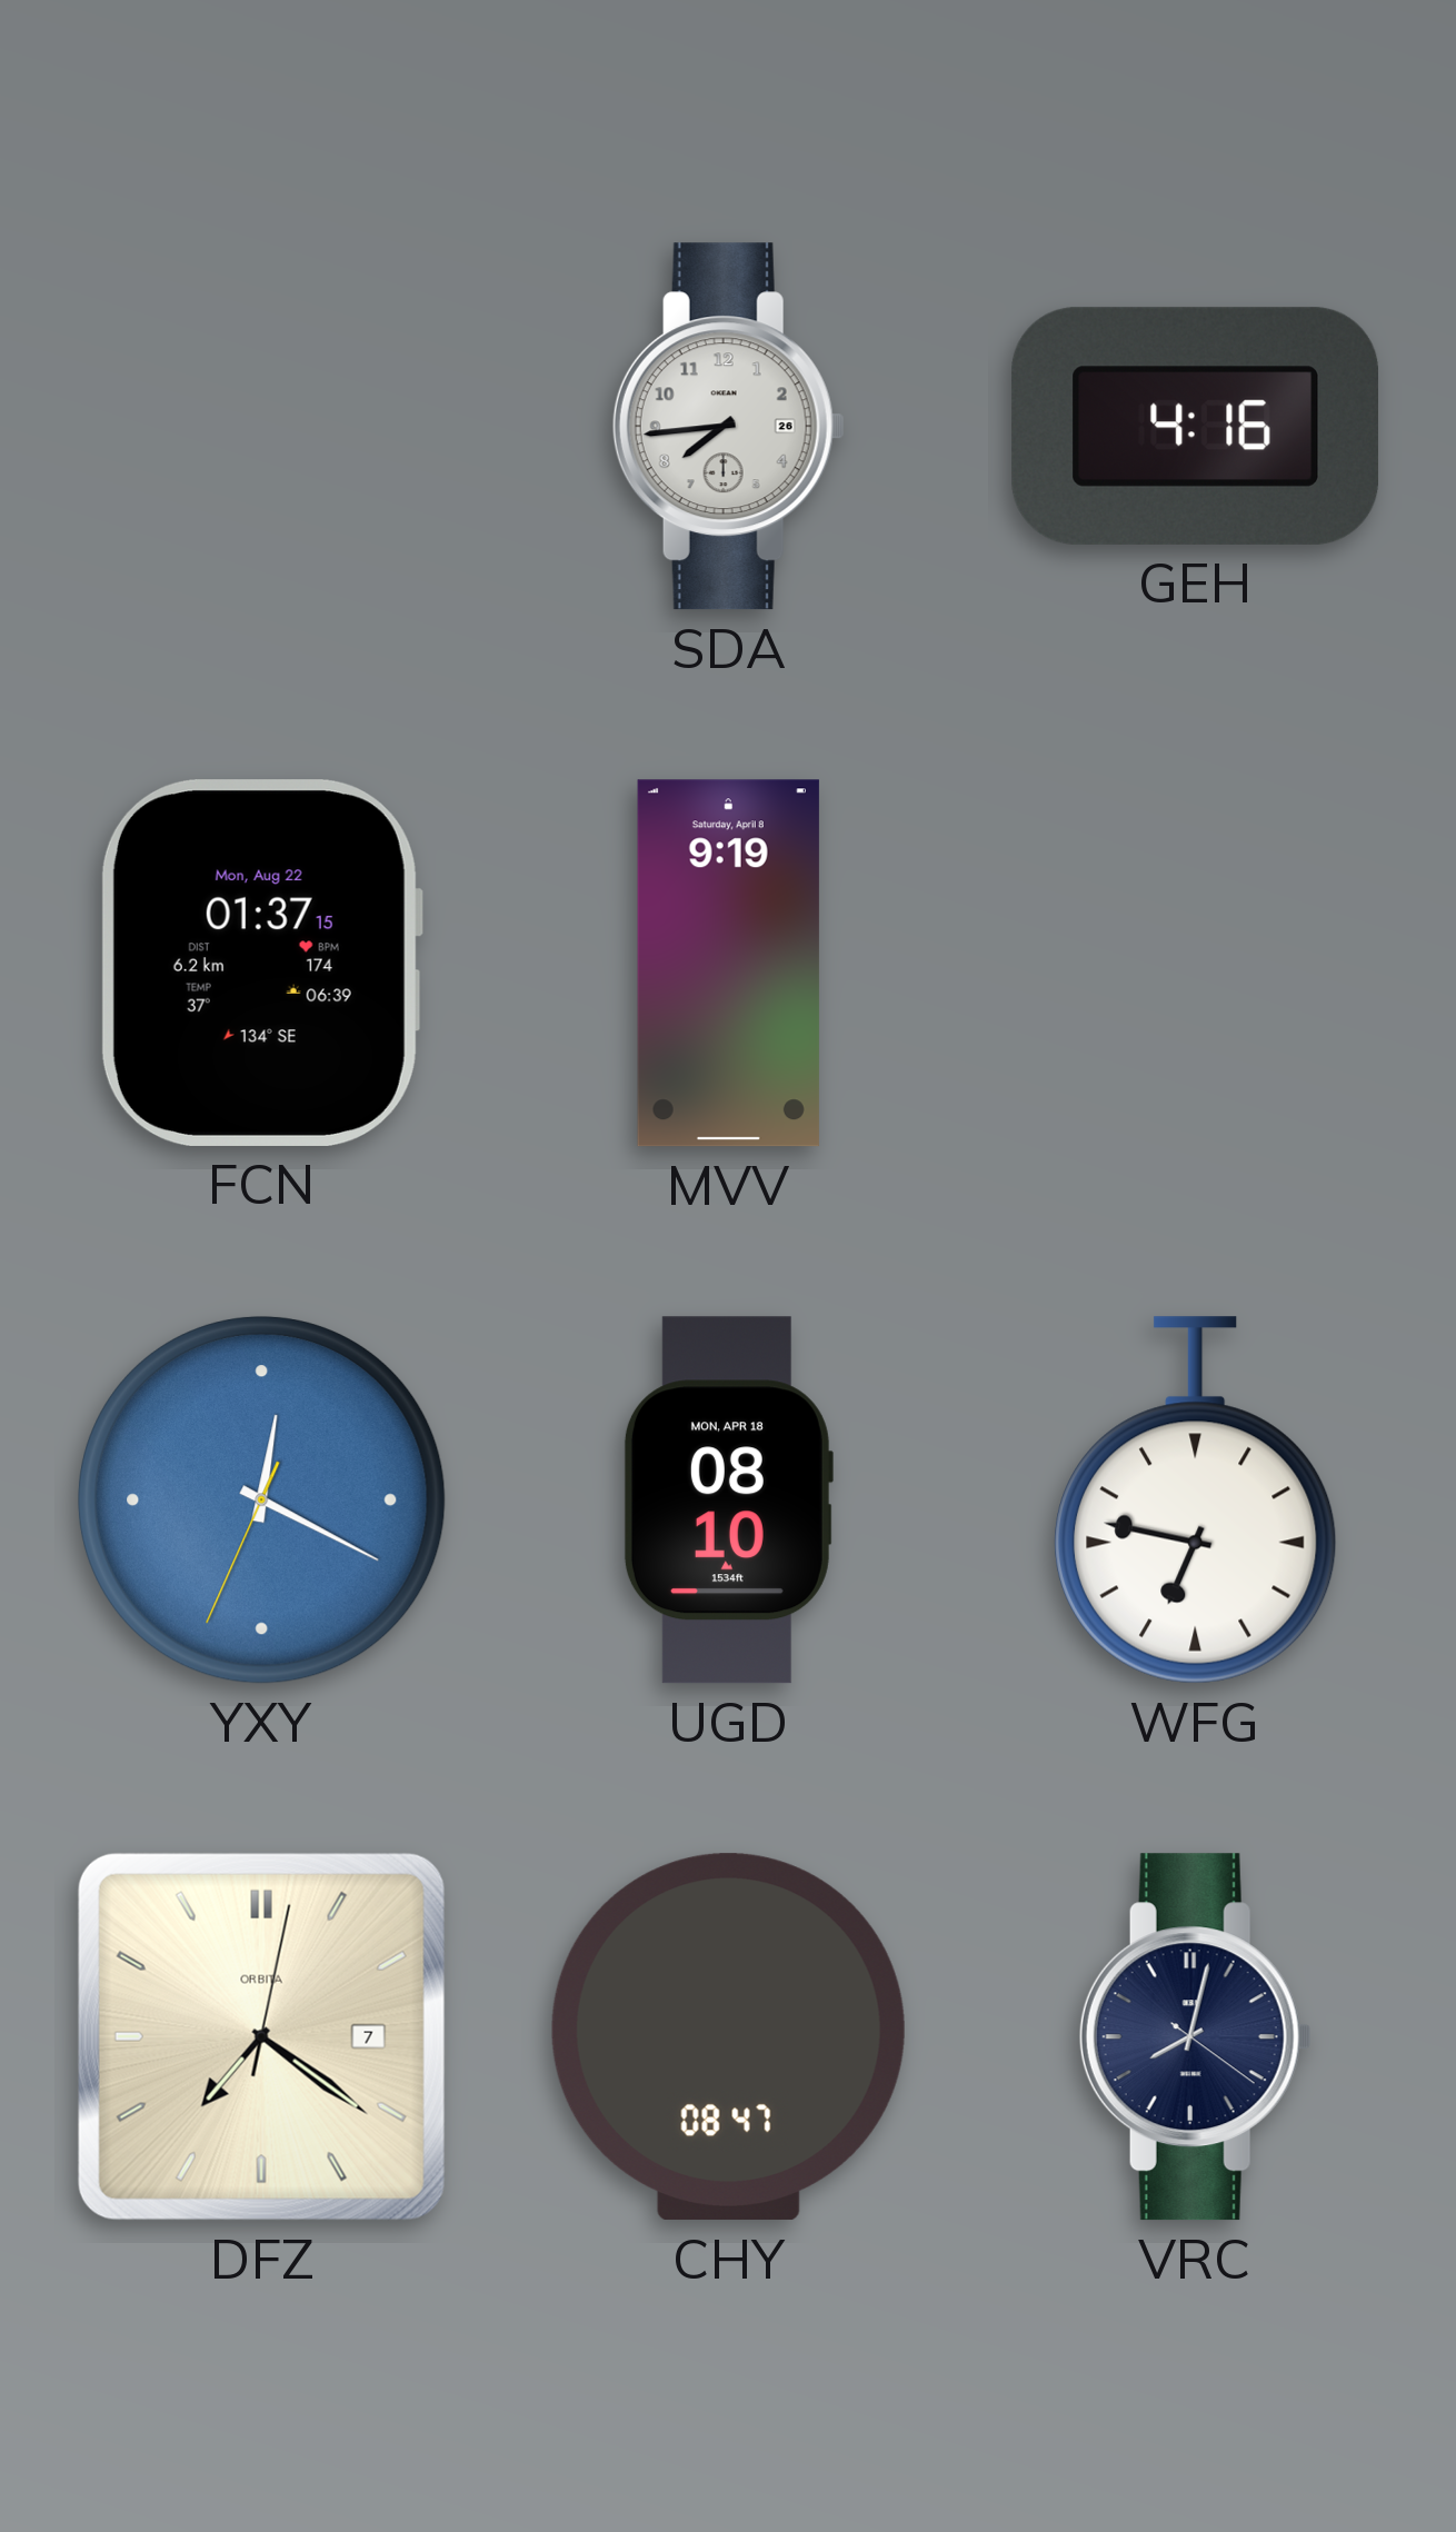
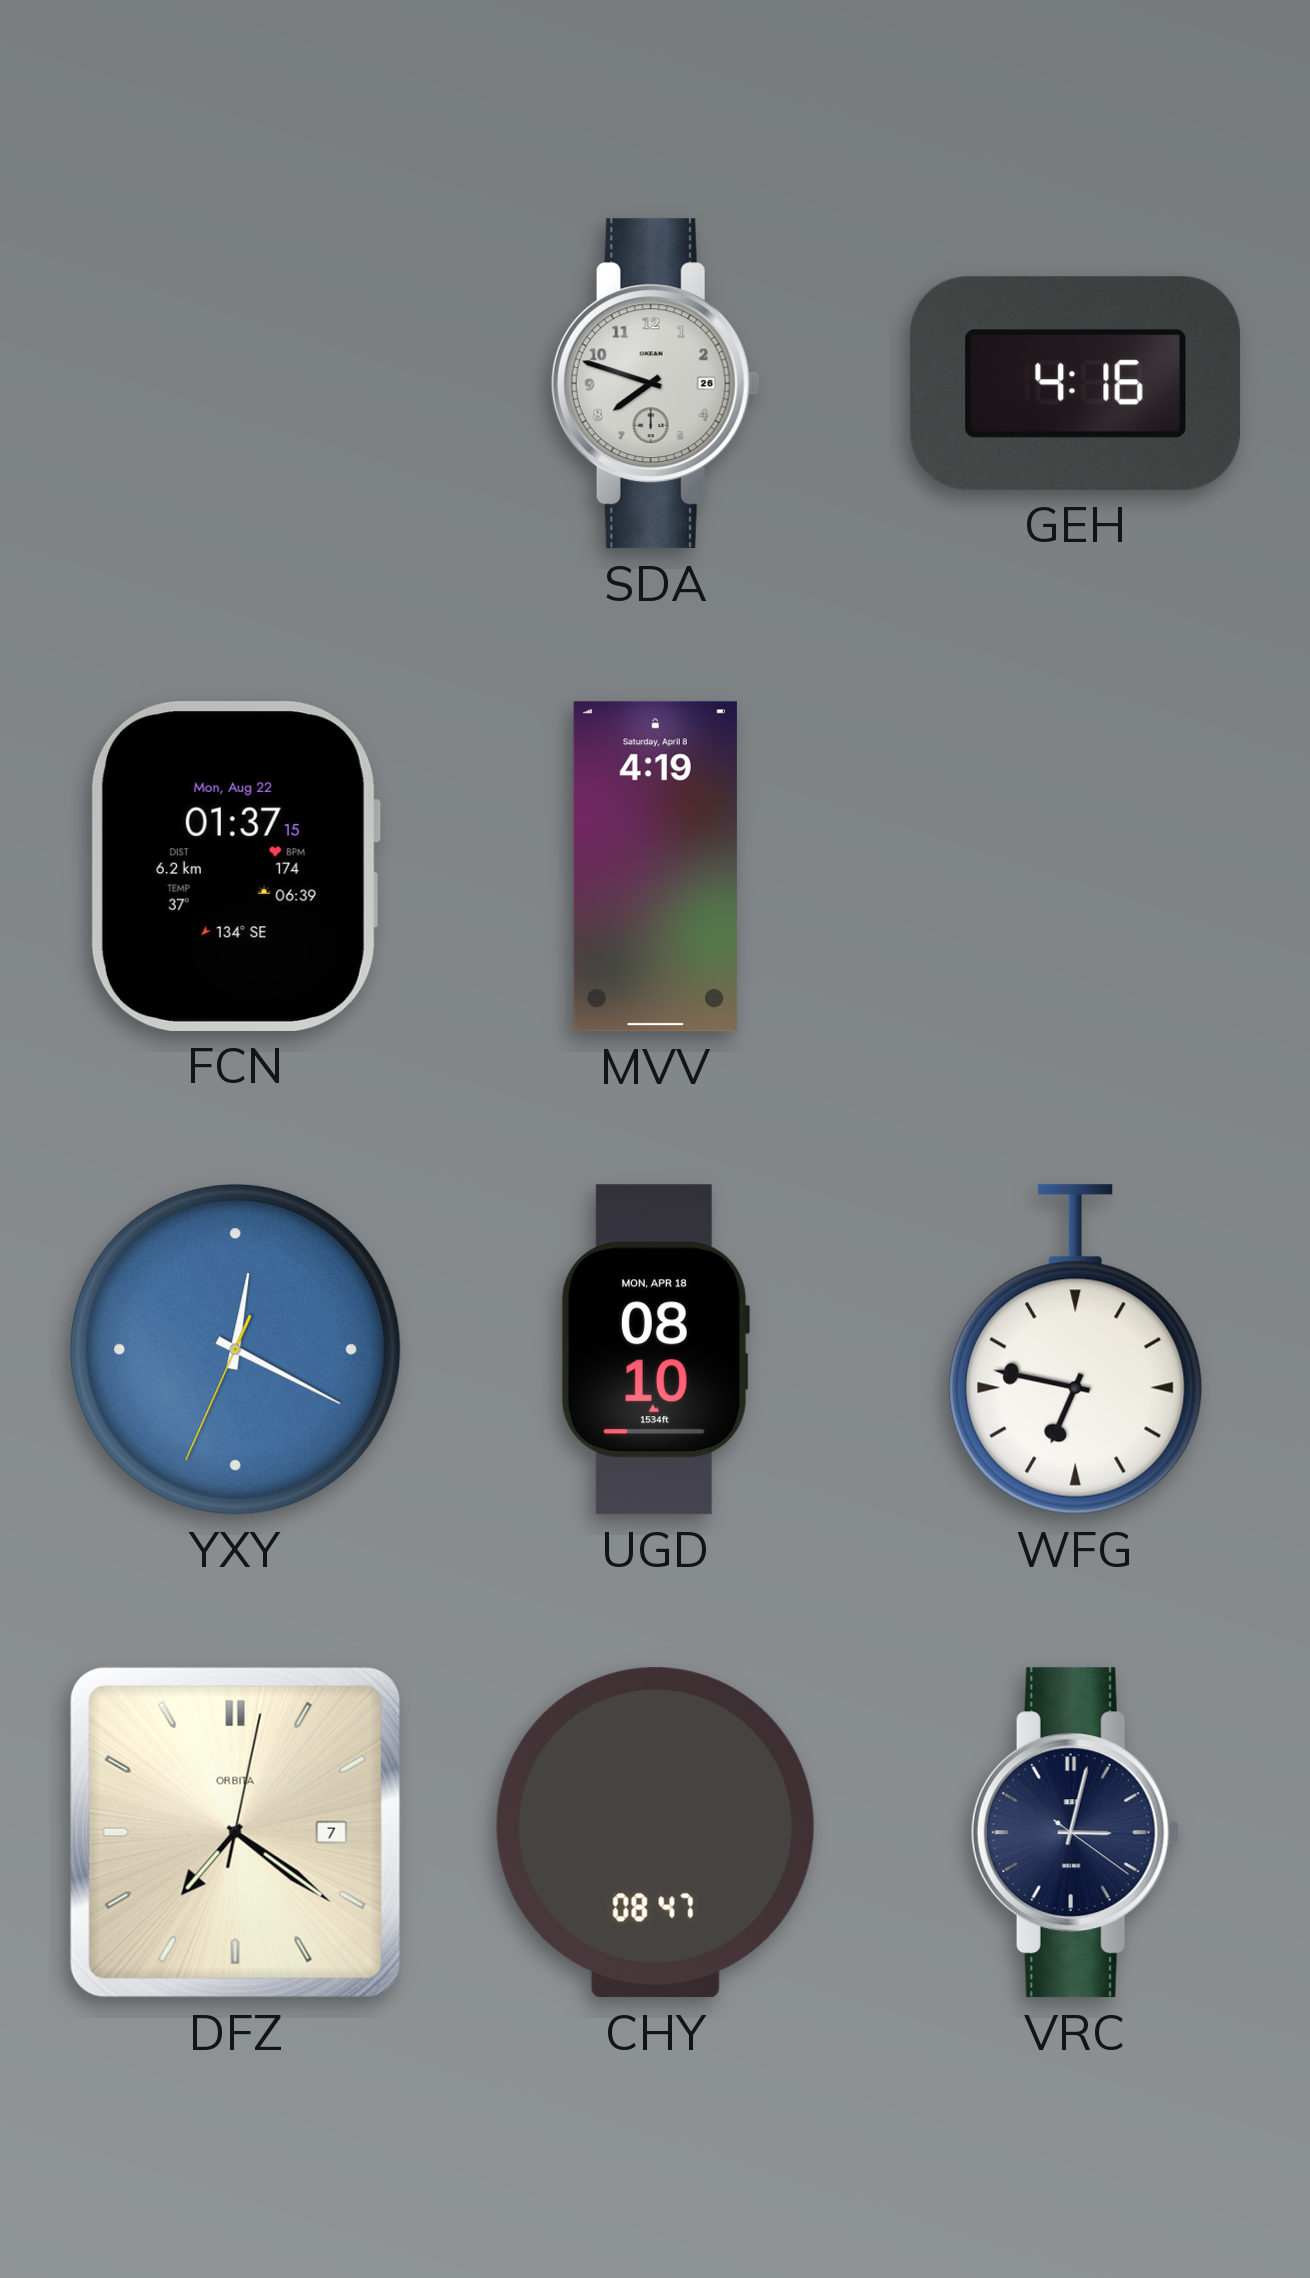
SDA: 7:44 -> 7:48 (655, 384)
MVV: 9:19 -> 4:19 (655, 867)
VRC: 8:02 -> 3:02 (1075, 1833)
